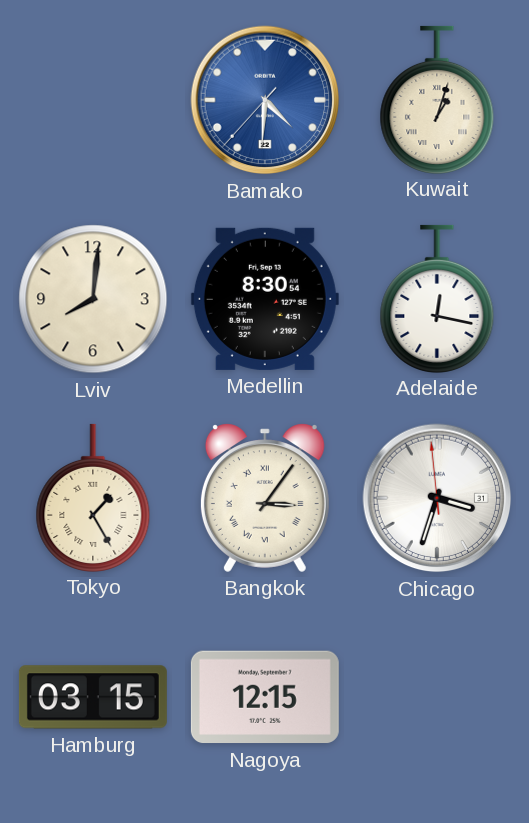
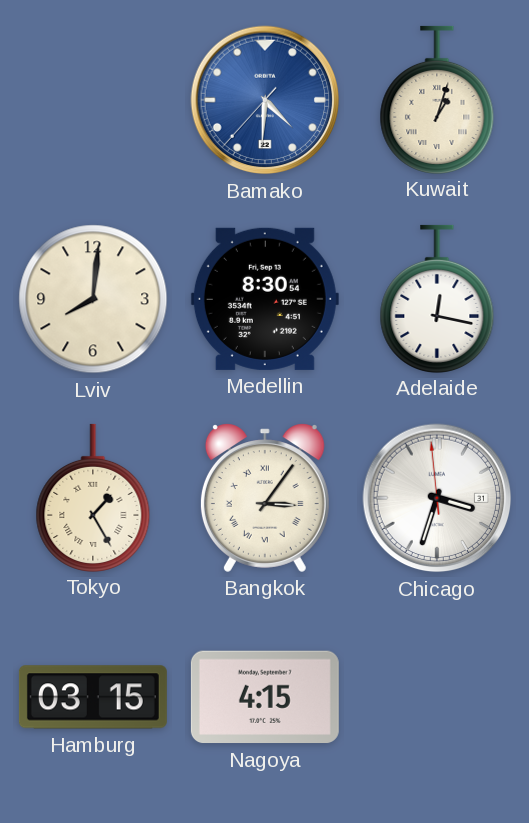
Nagoya: 12:15 -> 4:15 (265, 697)
